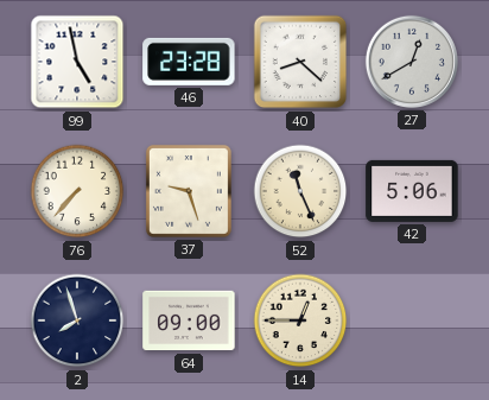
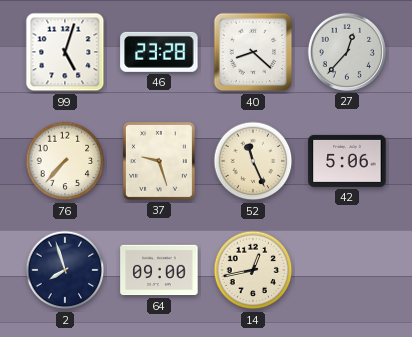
99: 4:58 -> 5:03 (65, 52)
27: 12:40 -> 12:37 (347, 52)
14: 12:45 -> 12:43 (253, 270)
